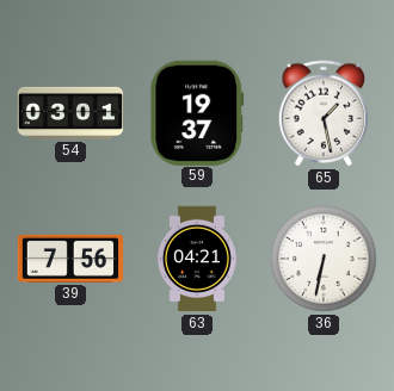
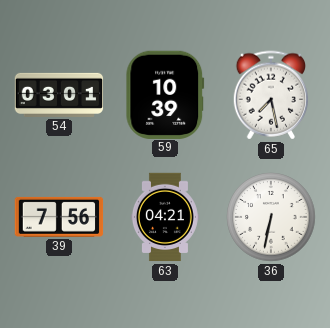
59: 19:37 -> 10:39 (165, 94)
65: 1:28 -> 7:28 (271, 95)
